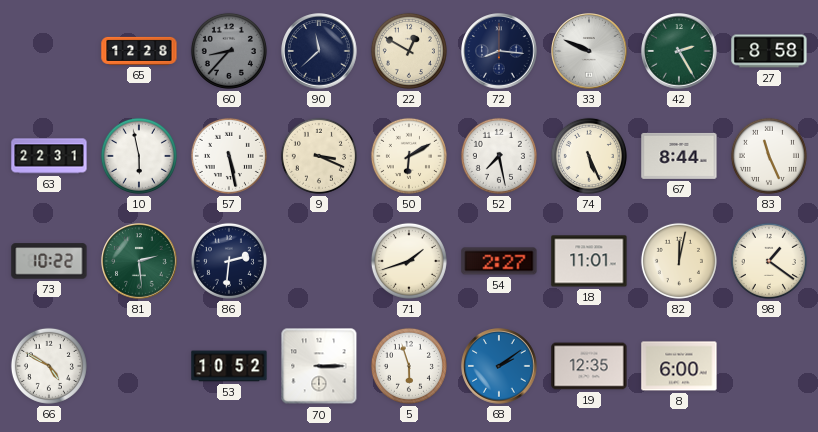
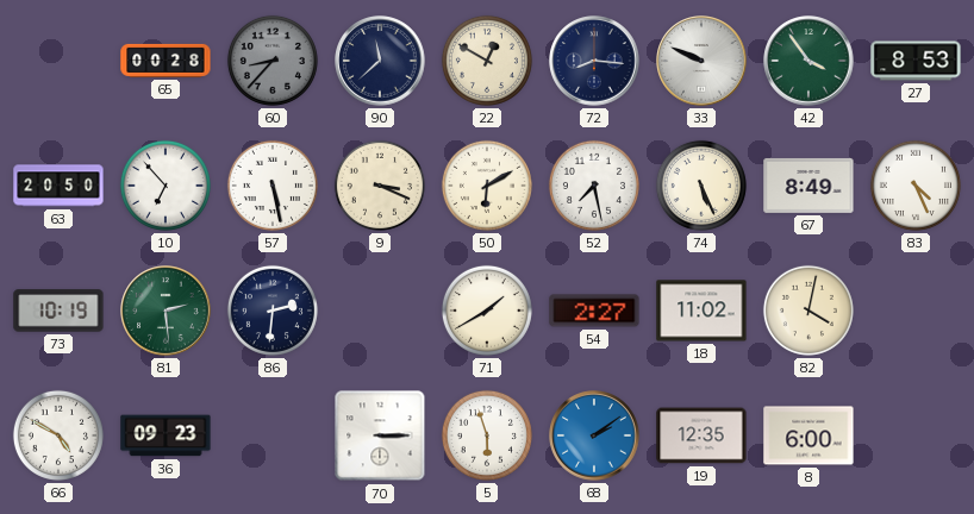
65: 12:28 -> 00:28 (166, 61)
42: 2:25 -> 3:54 (808, 61)
27: 8:58 -> 8:53 (916, 61)
63: 22:31 -> 20:50 (58, 186)
10: 5:58 -> 6:53 (166, 186)
67: 8:44 -> 8:49 (808, 186)
83: 11:26 -> 4:26 (916, 186)
73: 10:22 -> 10:19 (58, 311)
71: 1:42 -> 1:40 (487, 311)
18: 11:01 -> 11:02 (701, 311)
82: 12:02 -> 4:02 (808, 311)
98: 1:21 -> none (769, 261)
36: none -> 09:23 (166, 435)
53: 10:52 -> none (229, 366)
